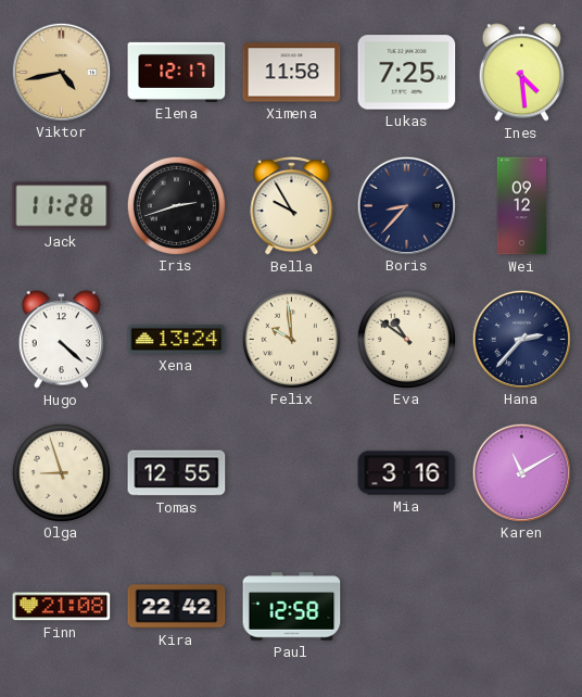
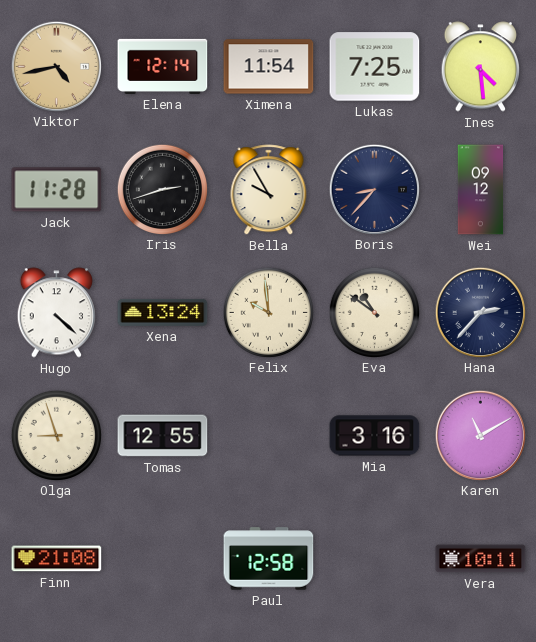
Elena: 12:17 -> 12:14 (163, 66)
Ximena: 11:58 -> 11:54 (269, 67)
Kira: 22:42 -> none (177, 607)
Vera: none -> 10:11 (481, 559)
